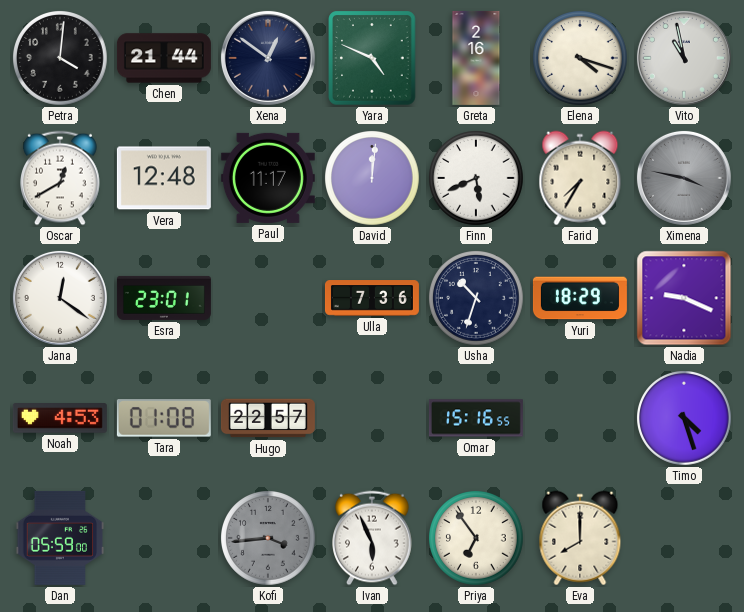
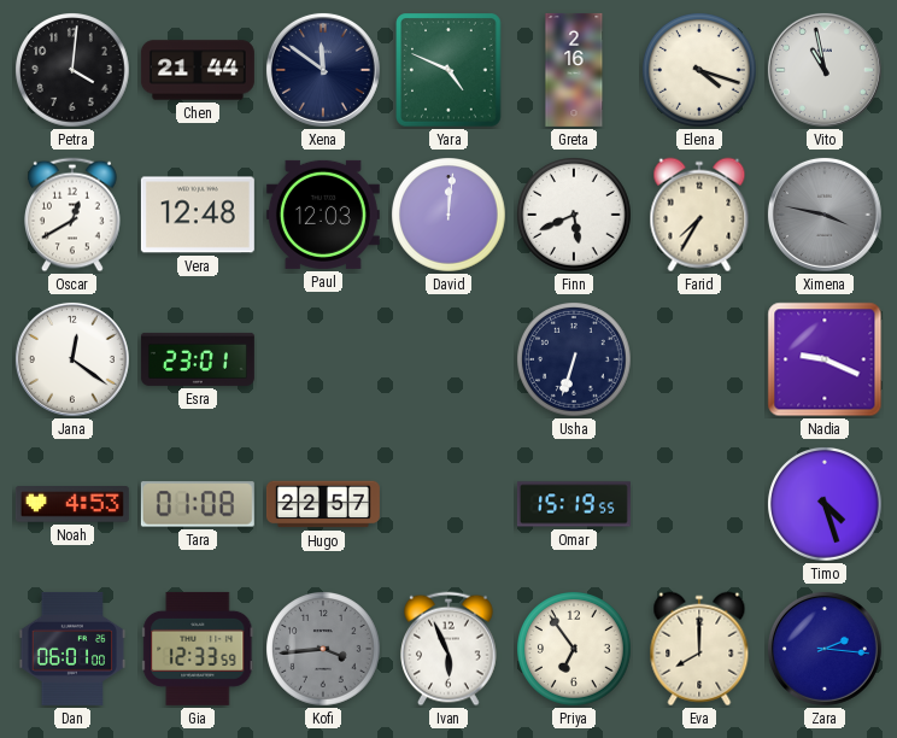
Xena: 12:51 -> 11:51 (323, 70)
Paul: 11:17 -> 12:03 (323, 215)
Ulla: 7:36 -> none (372, 298)
Usha: 10:33 -> 6:33 (575, 361)
Yuri: 18:29 -> none (580, 298)
Omar: 15:16 -> 15:19 (574, 504)
Dan: 05:59 -> 06:01 (72, 649)
Gia: none -> 12:33 (198, 649)
Zara: none -> 2:16 (825, 649)
